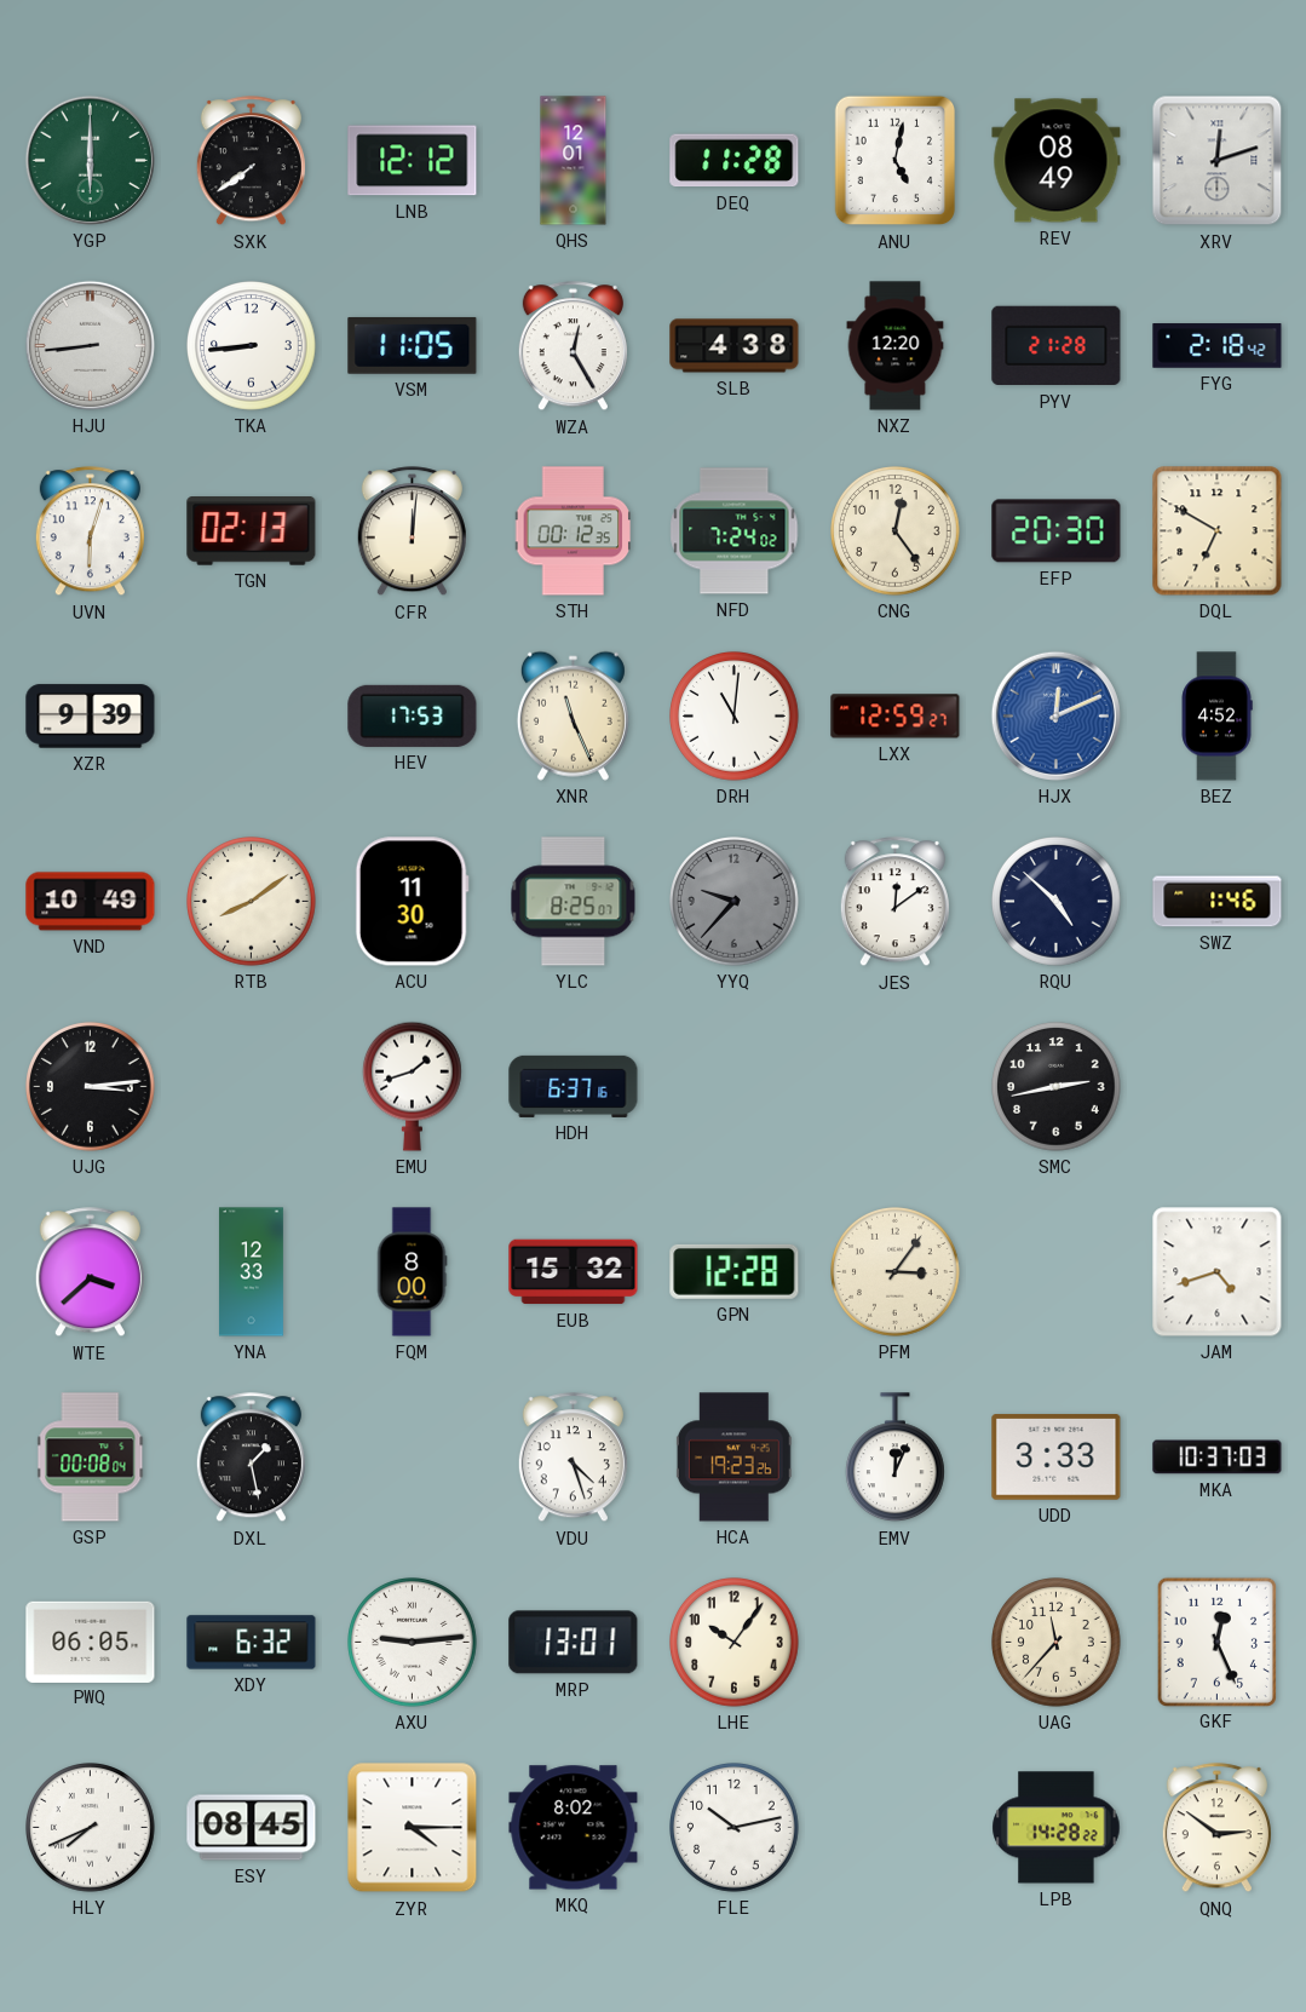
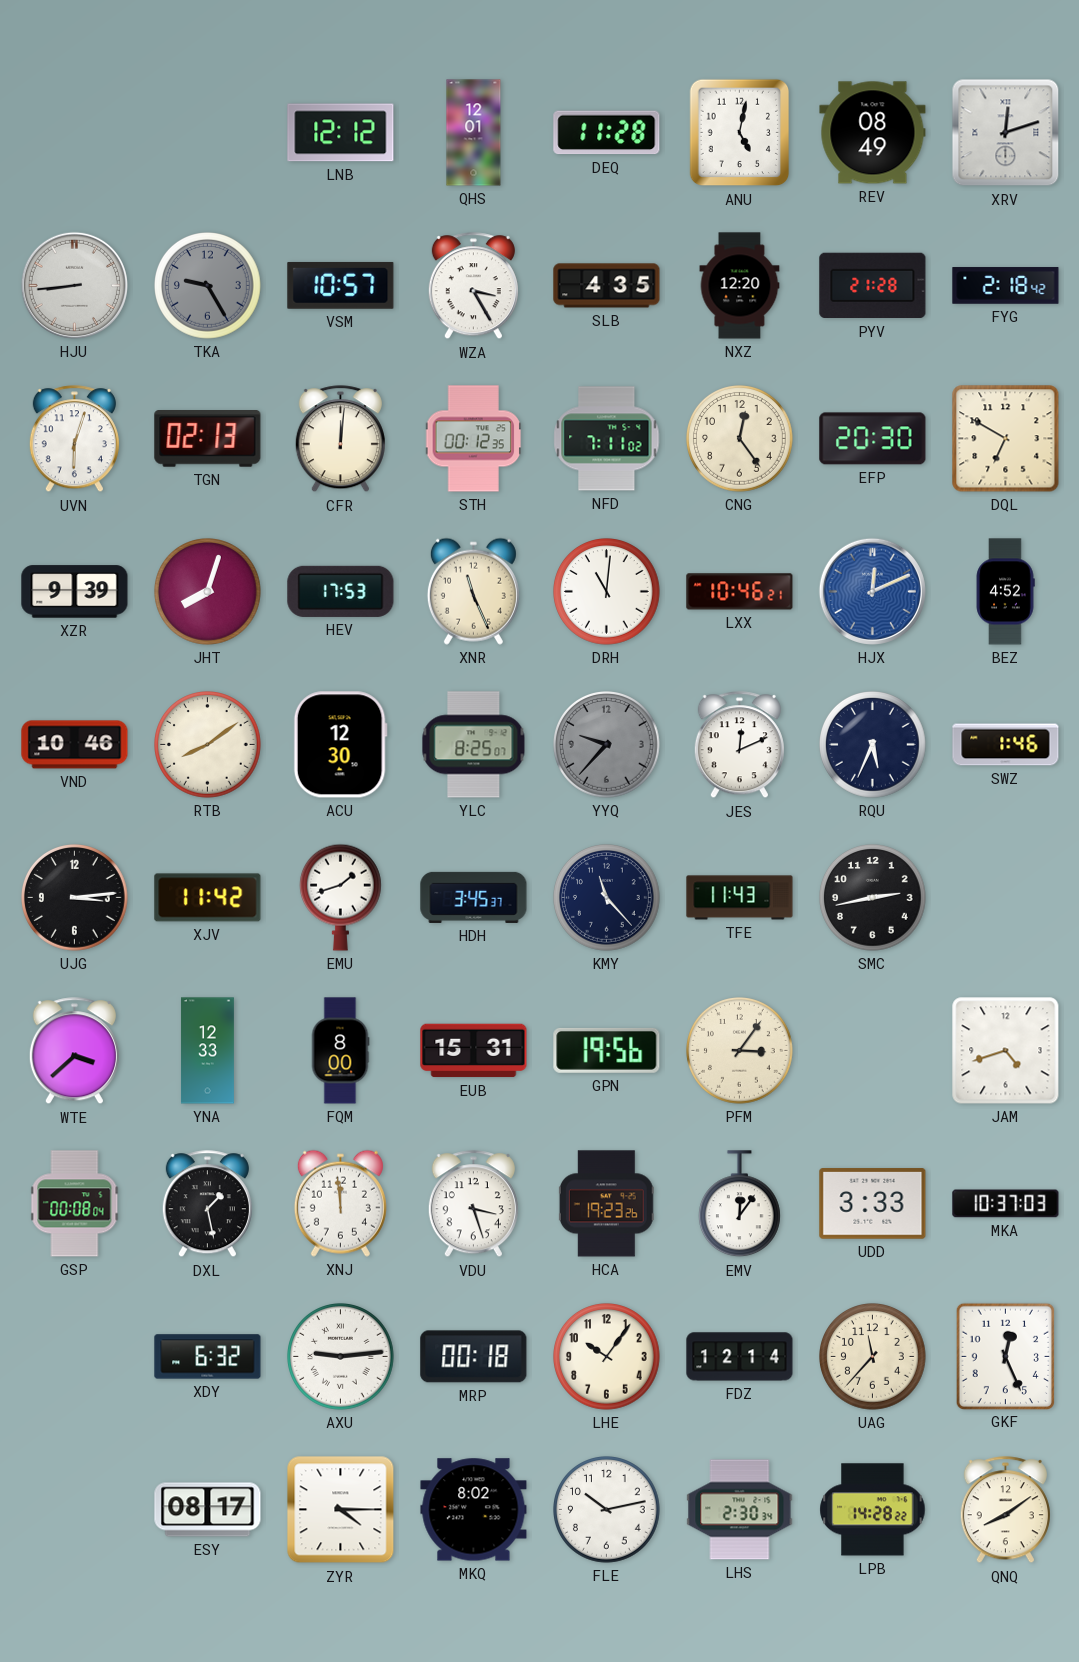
YGP: 6:00 -> none (90, 160)
SXK: 7:39 -> none (251, 161)
TKA: 8:44 -> 9:25 (208, 286)
TKA dial: white -> grey (208, 286)
VSM: 11:05 -> 10:57 (341, 286)
WZA: 12:25 -> 3:25 (473, 286)
SLB: 4:38 -> 4:35 (607, 286)
NFD: 7:24 -> 7:11 (607, 439)
JHT: none -> 8:03 (208, 592)
LXX: 12:59 -> 10:46 (740, 592)
VND: 10:49 -> 10:46 (75, 745)
ACU: 11:30 -> 12:30 (340, 745)
JES: 12:09 -> 12:11 (739, 745)
RQU: 4:52 -> 5:34 (873, 745)
XJV: none -> 11:42 (208, 898)
HDH: 6:37 -> 3:45 (474, 897)
KMY: none -> 11:23 (607, 898)
TFE: none -> 11:43 (740, 898)
EUB: 15:32 -> 15:31 (474, 1051)
GPN: 12:28 -> 19:56 (607, 1050)
XNJ: none -> 11:59 (340, 1203)
VDU: 4:27 -> 3:27 (473, 1204)
EMV: 12:04 -> 12:06 (739, 1204)
PWQ: 06:05 -> none (91, 1642)
MRP: 13:01 -> 00:18 (474, 1357)
FDZ: none -> 12:14 (740, 1357)
HLY: 7:41 -> none (91, 1828)
ESY: 08:45 -> 08:17 (208, 1510)
LHS: none -> 2:30 (740, 1510)
QNQ: 2:51 -> 8:09 (1005, 1510)
